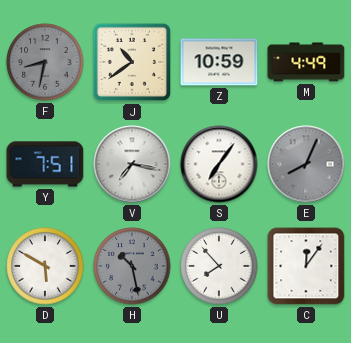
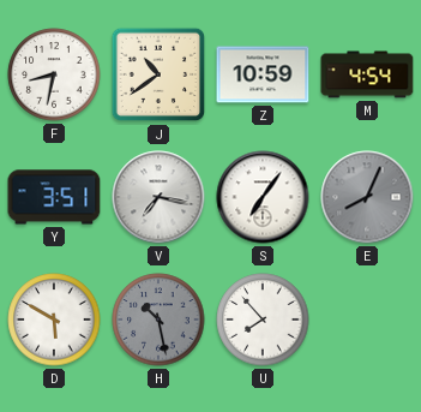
F dial: grey -> white (54, 74)
M: 4:49 -> 4:54 (367, 74)
Y: 7:51 -> 3:51 (54, 197)
C: 12:06 -> none (306, 266)
